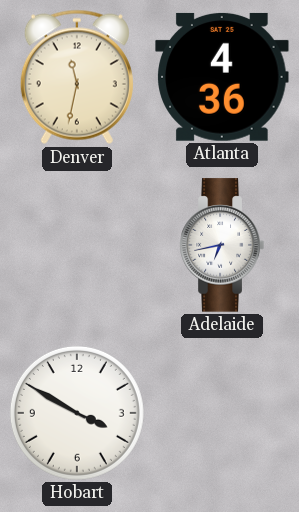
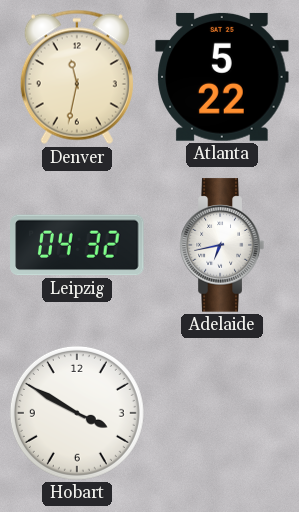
Atlanta: 4:36 -> 5:22 (222, 77)
Leipzig: none -> 04:32 (77, 245)
